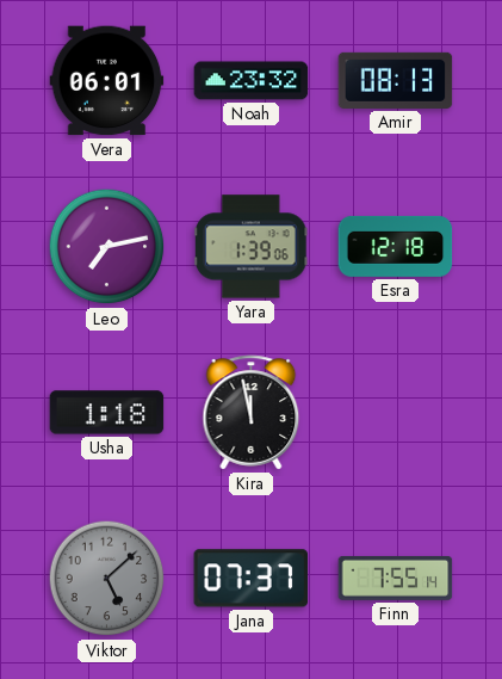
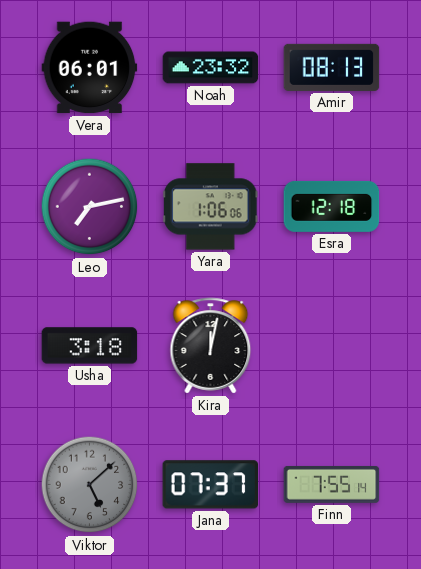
Yara: 1:39 -> 1:06 (211, 207)
Usha: 1:18 -> 3:18 (90, 346)
Kira: 11:58 -> 12:02 (211, 346)
